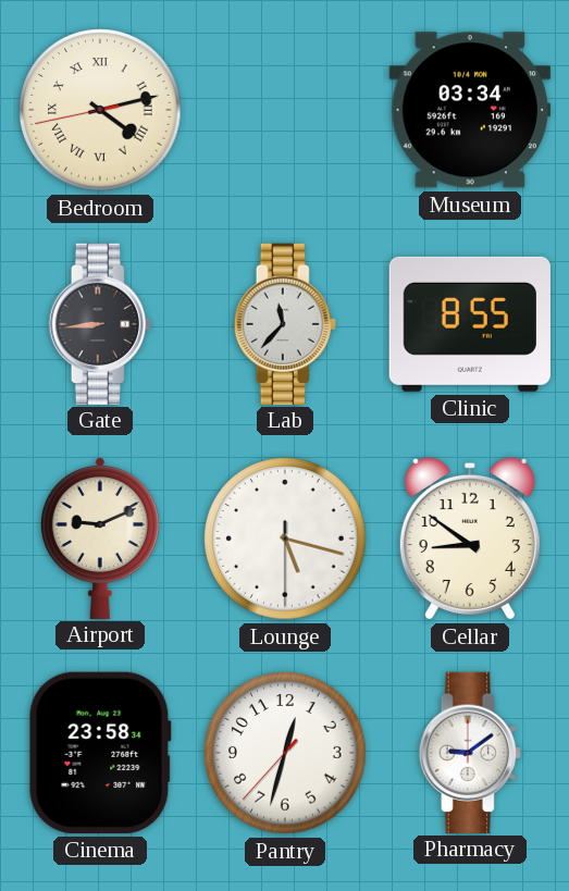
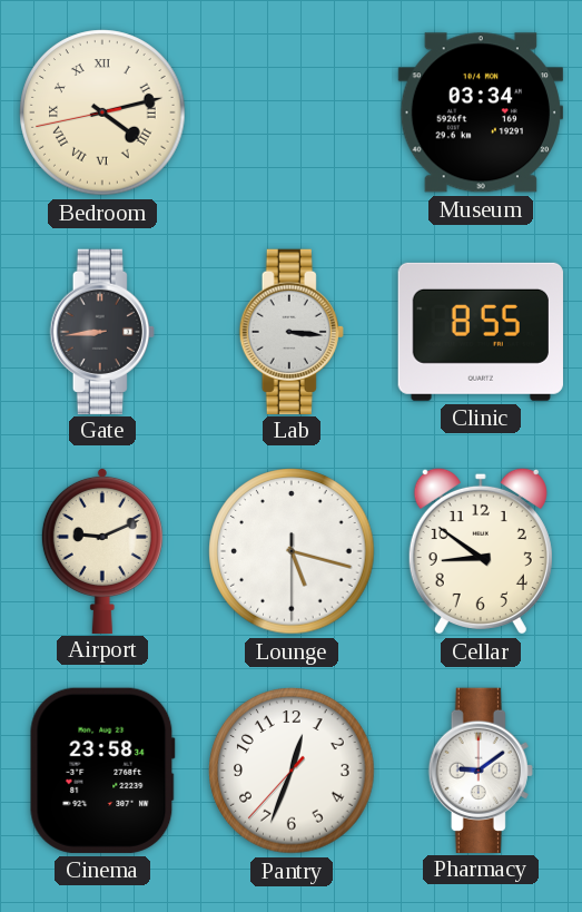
Lab: 11:37 -> 3:16 (292, 331)
Pantry: 12:32 -> 12:33 (292, 771)
